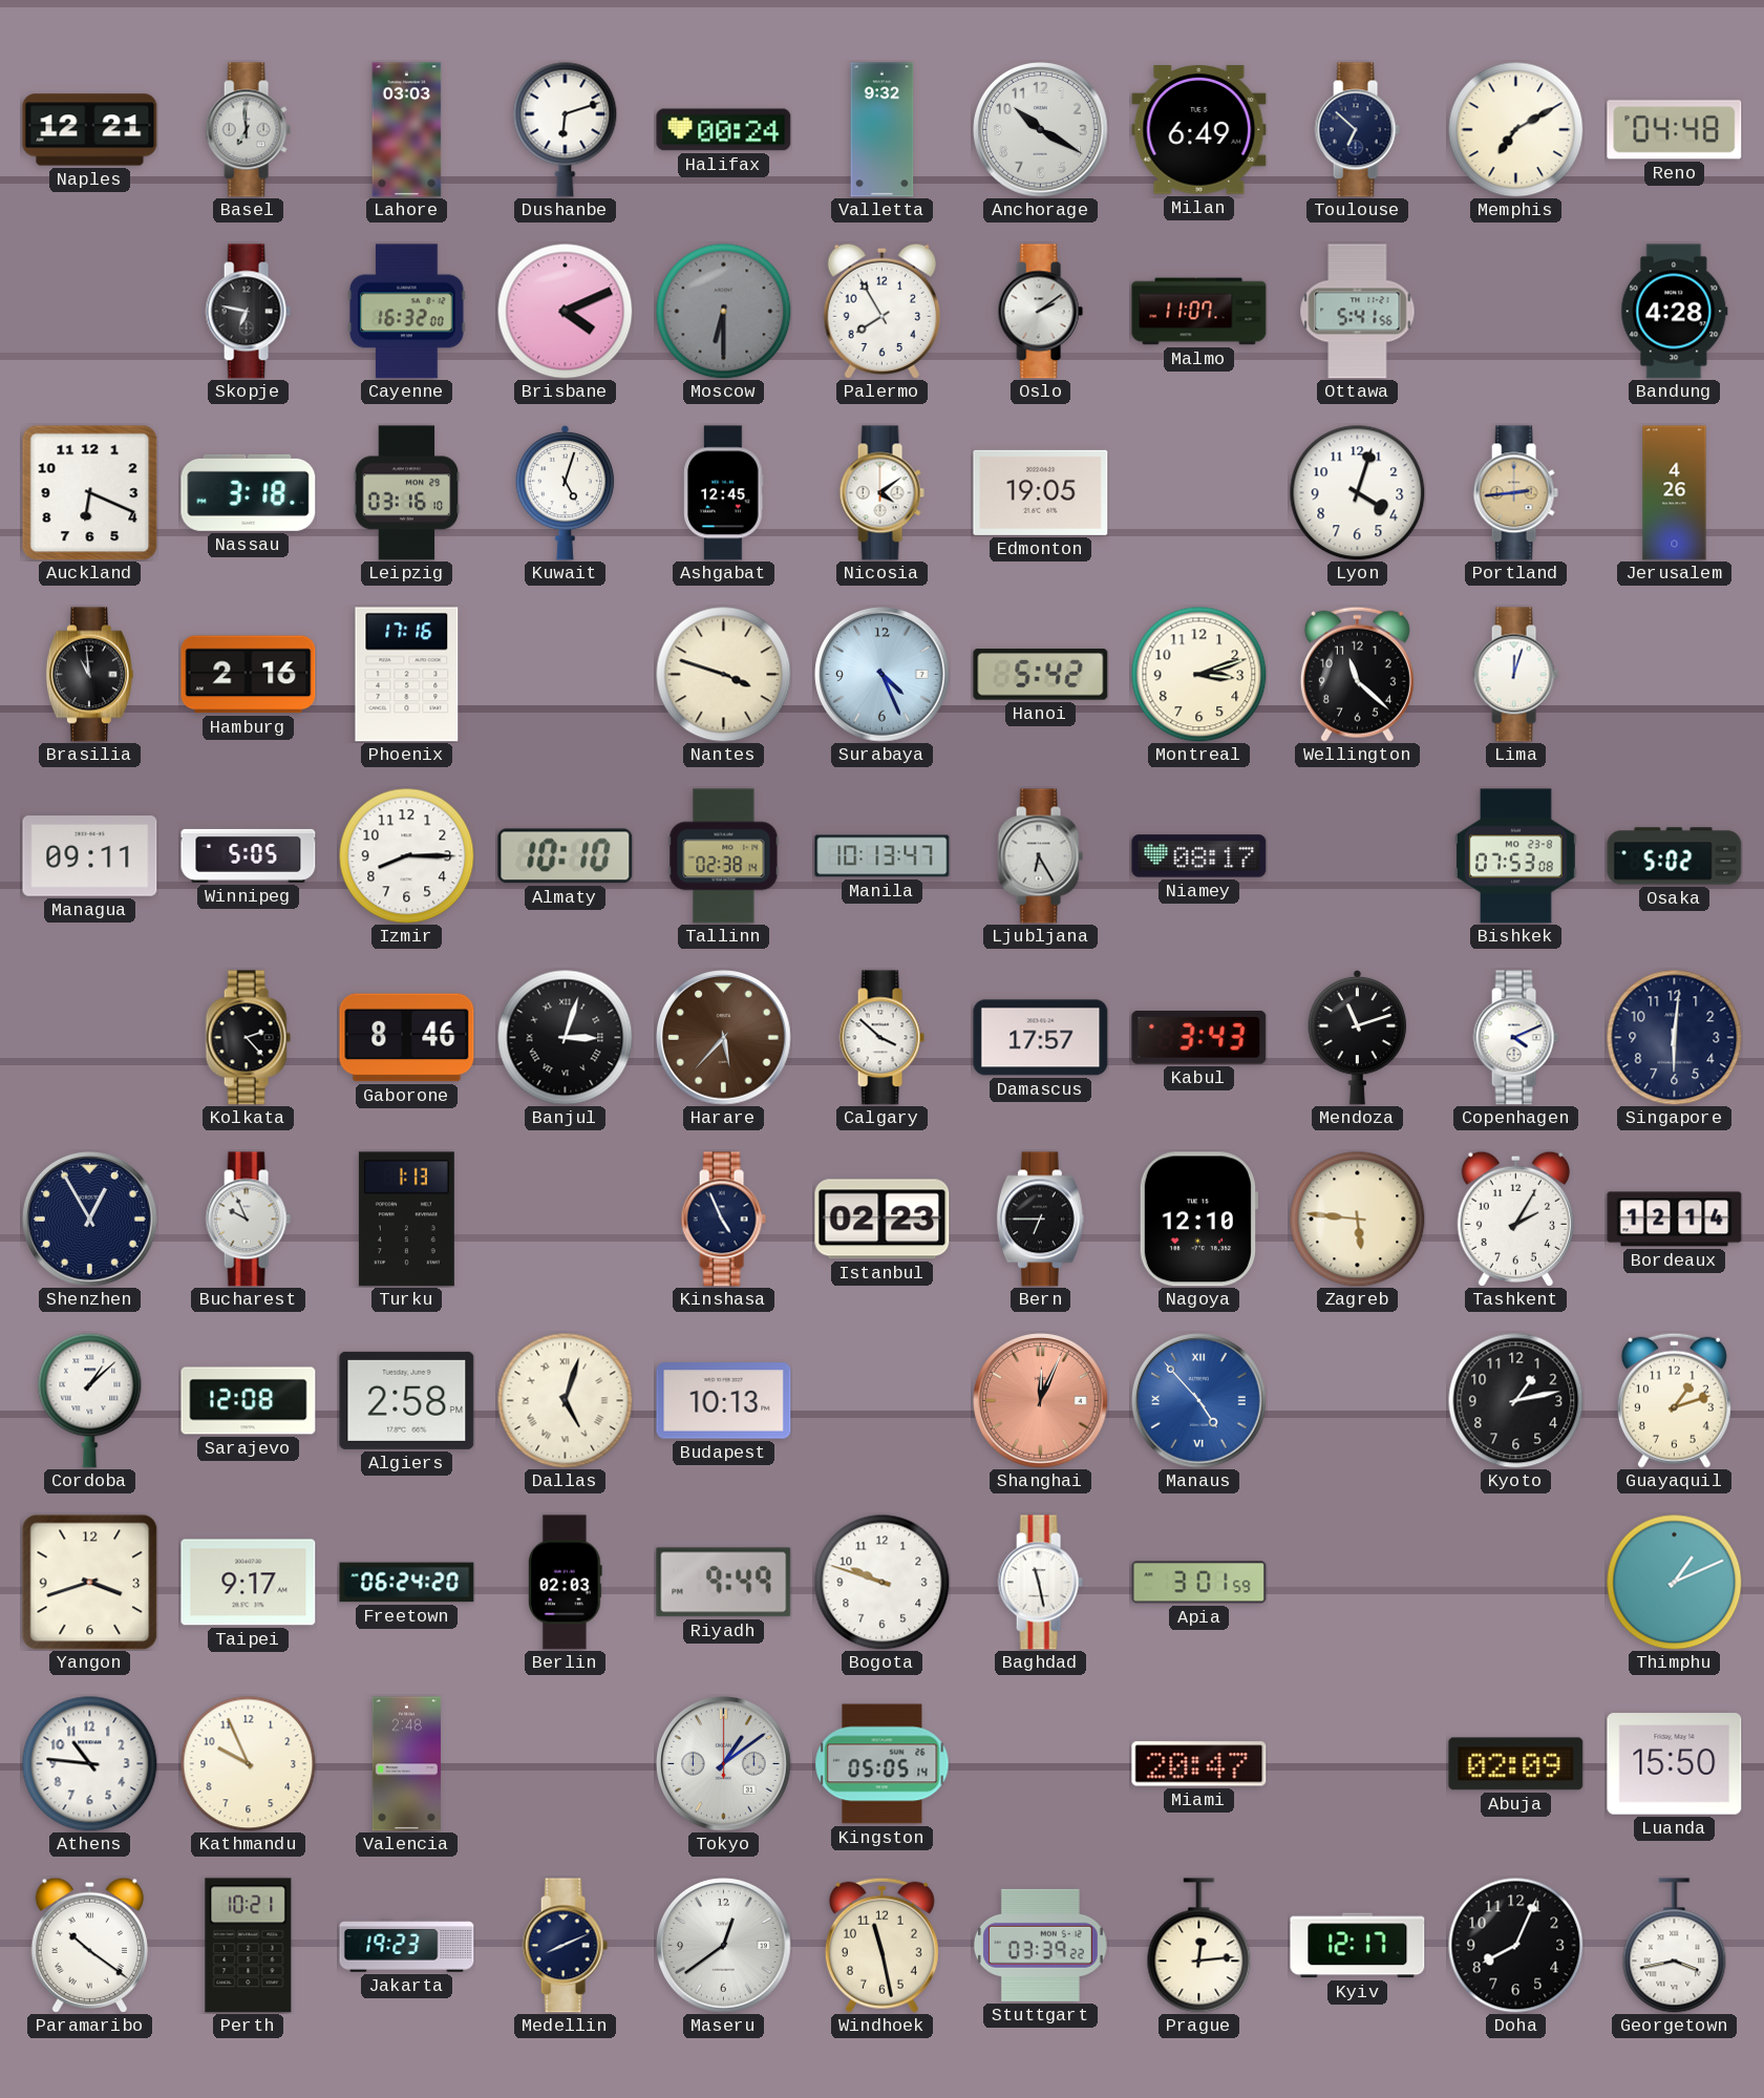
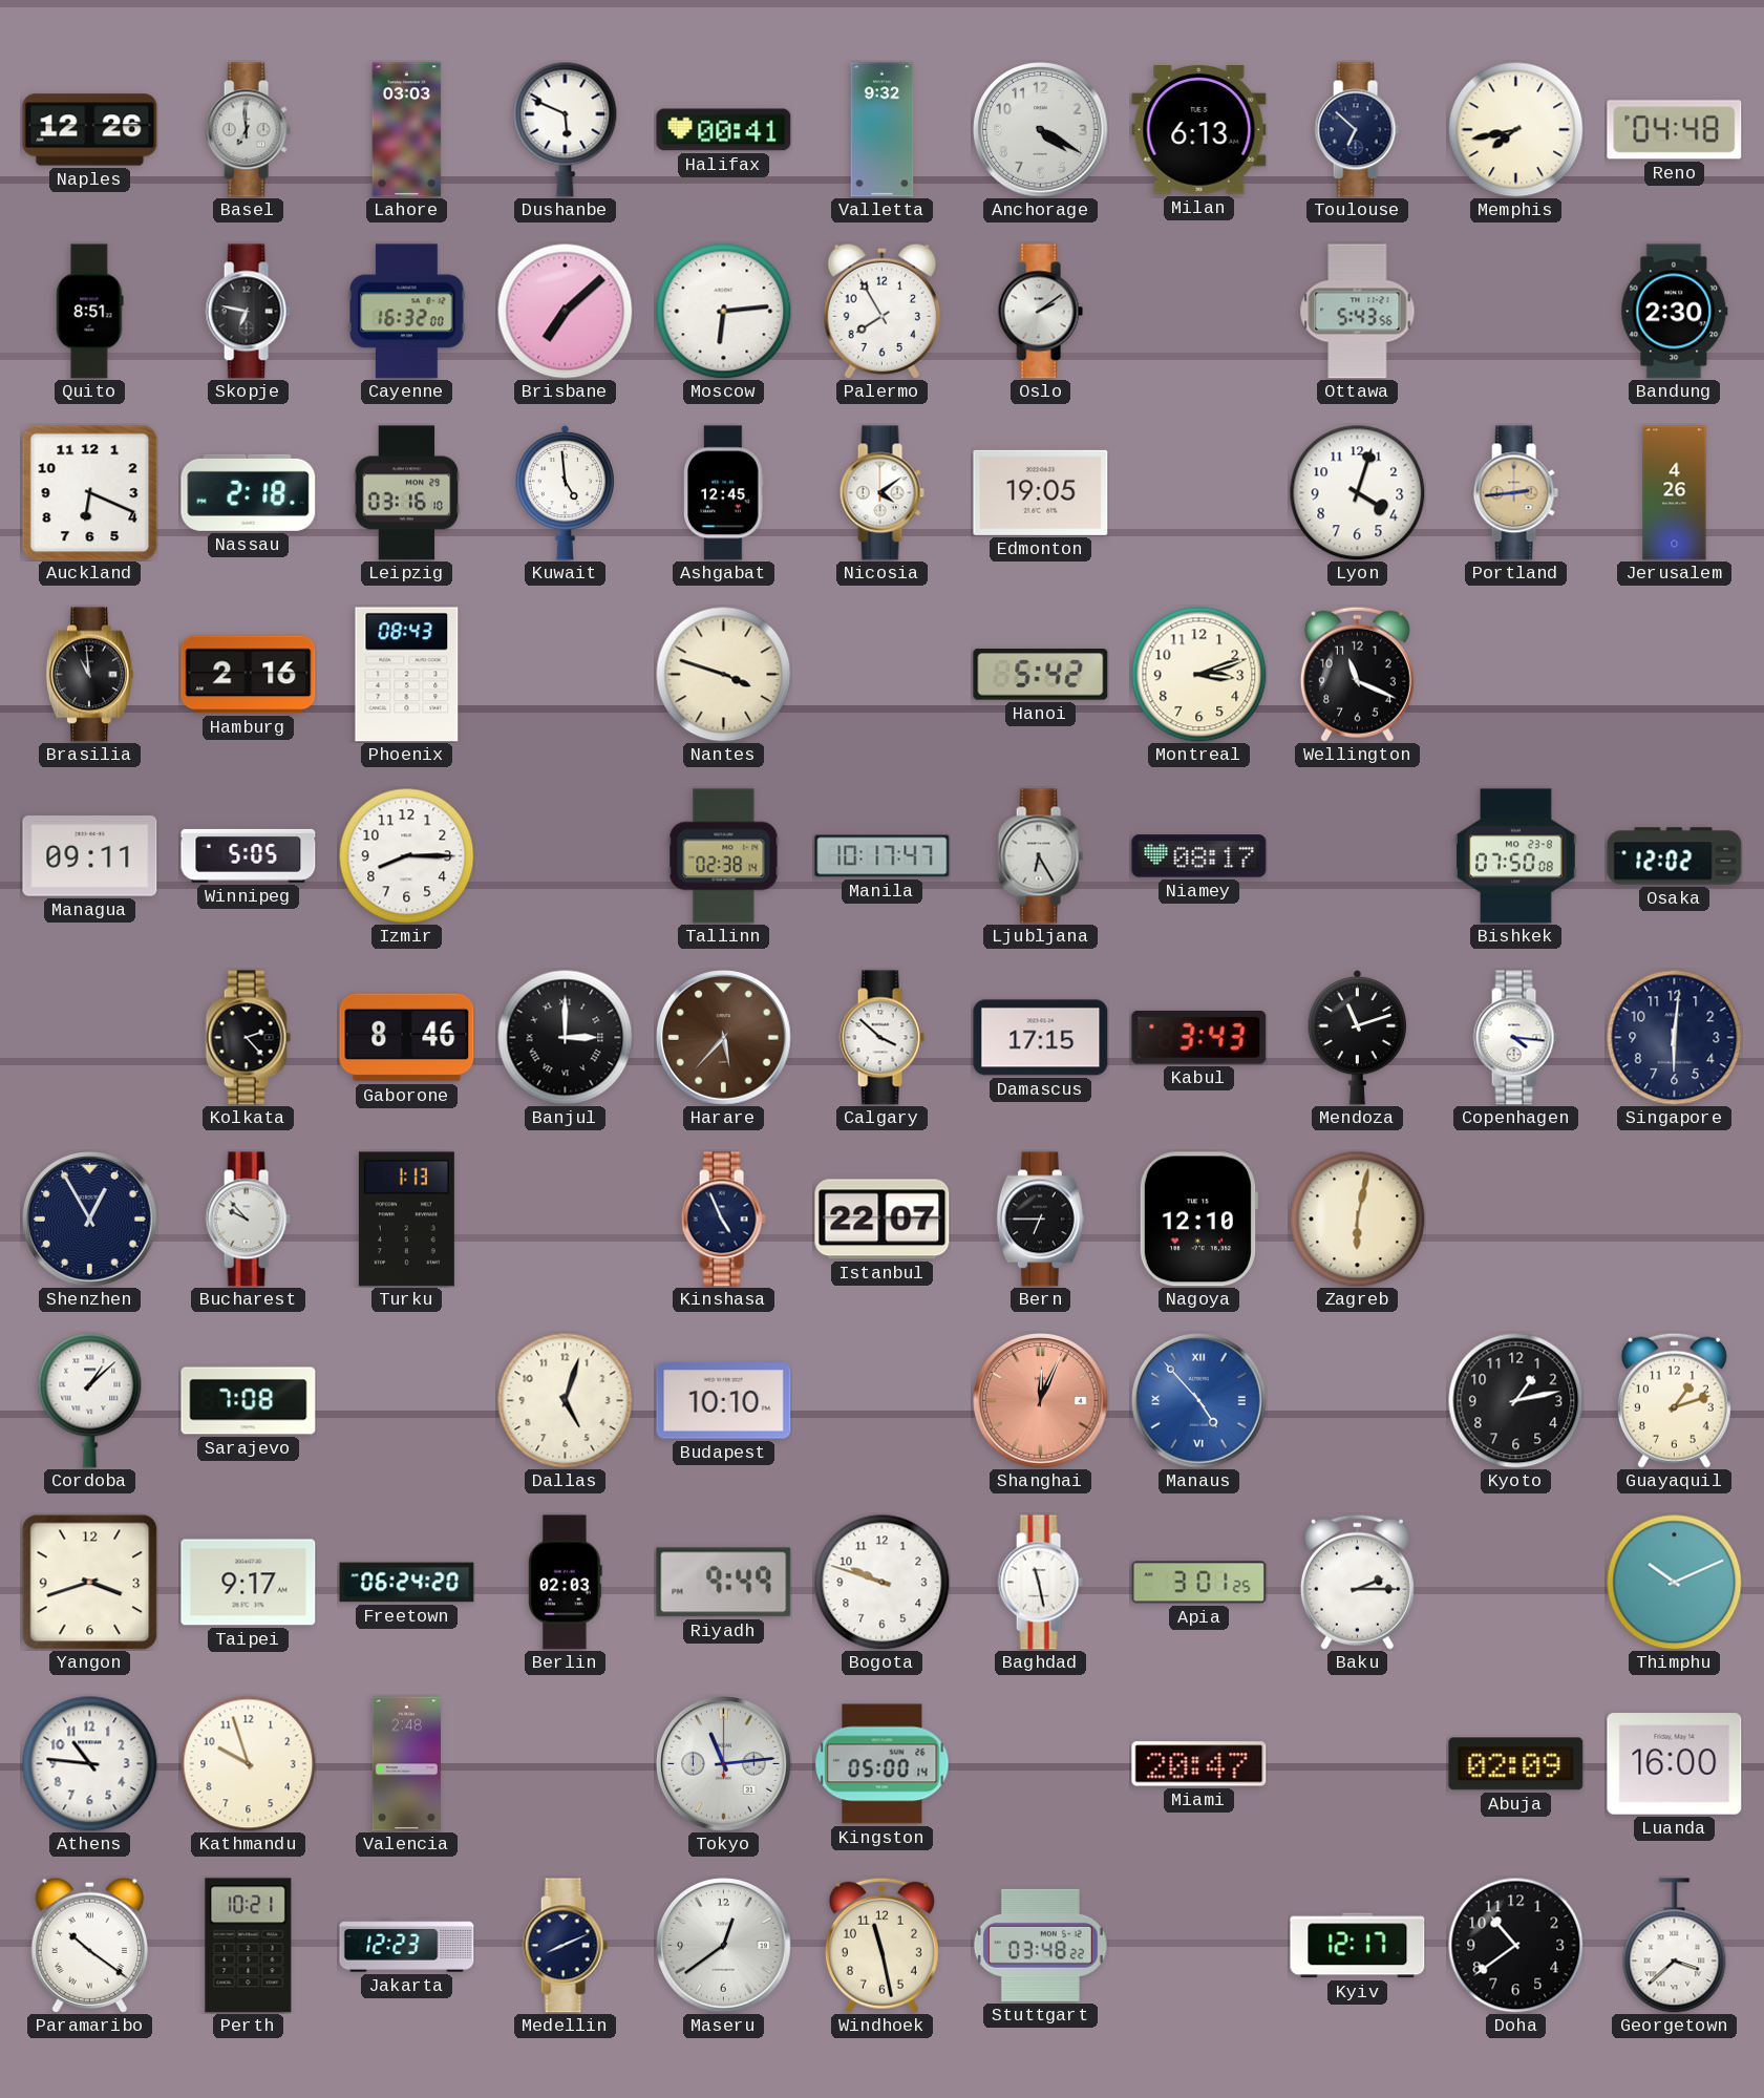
Naples: 12:21 -> 12:26 (90, 130)
Dushanbe: 6:12 -> 5:49 (566, 129)
Halifax: 00:24 -> 00:41 (724, 130)
Anchorage: 10:20 -> 4:20 (1041, 130)
Milan: 6:49 -> 6:13 (1199, 130)
Memphis: 7:10 -> 7:43 (1515, 129)
Quito: none -> 8:51 (90, 312)
Brisbane: 4:11 -> 7:08 (565, 311)
Moscow: 6:30 -> 6:14 (723, 311)
Moscow dial: grey -> white (723, 311)
Malmo: 11:07 -> none (1199, 312)
Ottawa: 5:41 -> 5:43 (1358, 312)
Bandung: 4:28 -> 2:30 (1675, 312)
Nassau: 3:18 -> 2:18 (249, 492)
Kuwait: 5:03 -> 4:59 (566, 492)
Phoenix: 17:16 -> 08:43 (407, 675)
Surabaya: 4:26 -> none (883, 675)
Wellington: 11:22 -> 11:19 (1357, 674)
Lima: 12:03 -> none (1515, 675)
Almaty: 10:10 -> none (566, 856)
Manila: 10:13 -> 10:17 (883, 856)
Bishkek: 07:53 -> 07:50 (1515, 856)
Osaka: 5:02 -> 12:02 (1675, 856)
Banjul: 3:03 -> 3:00 (565, 1037)
Damascus: 17:57 -> 17:15 (1041, 1038)
Copenhagen: 4:11 -> 4:16 (1515, 1038)
Bucharest: 9:56 -> 9:53 (248, 1220)
Istanbul: 02:23 -> 22:07 (883, 1220)
Zagreb: 5:46 -> 6:02 (1357, 1218)
Tashkent: 2:05 -> none (1515, 1218)
Bordeaux: 12:14 -> none (1675, 1220)
Sarajevo: 12:08 -> 7:08 (249, 1401)
Algiers: 2:58 -> none (407, 1400)
Dallas numerals: Roman -> Arabic (565, 1400)
Budapest: 10:13 -> 10:10 (724, 1401)
Apia: 3:01:59 -> 3:01:25 (1199, 1583)
Baku: none -> 2:15 (1357, 1582)
Thimphu: 1:11 -> 10:11 (1674, 1582)
Kathmandu: 9:56 -> 9:57 (248, 1763)
Tokyo: 1:09 -> 11:14 (724, 1764)
Kingston: 05:05 -> 05:00 (883, 1764)
Luanda: 15:50 -> 16:00 (1675, 1764)
Jakarta: 19:23 -> 12:23 (407, 1946)
Stuttgart: 03:39 -> 03:48 (1040, 1945)
Prague: 12:14 -> none (1199, 1946)
Doha: 8:04 -> 10:39 (1515, 1945)
Georgetown: 3:43 -> 3:38 (1675, 1946)
